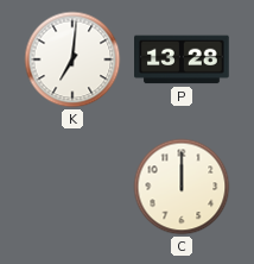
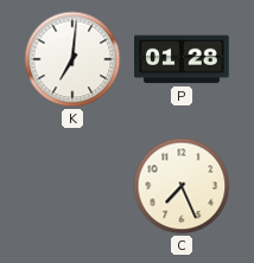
P: 13:28 -> 01:28 (183, 59)
C: 12:00 -> 7:26 (182, 186)
